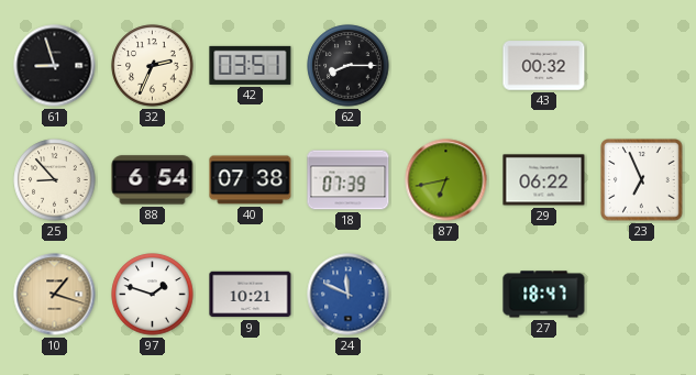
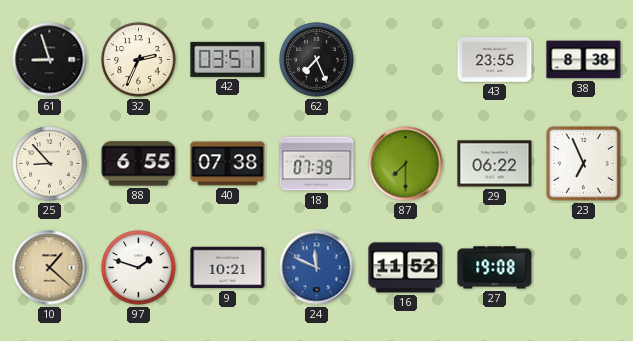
62: 8:15 -> 7:26 (317, 60)
43: 00:32 -> 23:55 (495, 60)
38: none -> 8:38 (584, 60)
88: 6:54 -> 6:55 (139, 164)
87: 6:43 -> 7:30 (406, 164)
10: 1:18 -> 1:22 (50, 268)
16: none -> 11:52 (406, 268)
27: 18:47 -> 19:08 (495, 268)
